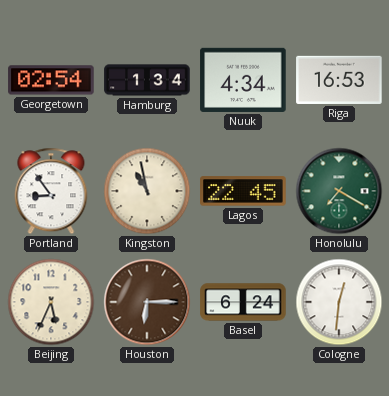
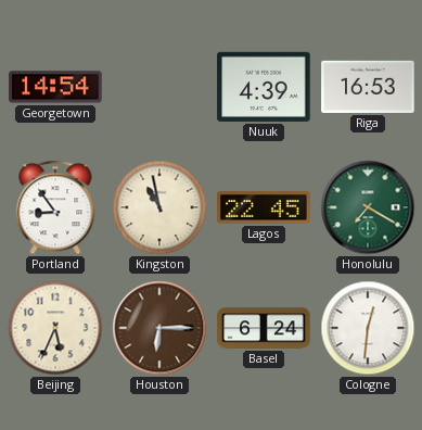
Georgetown: 02:54 -> 14:54 (55, 87)
Hamburg: 1:34 -> none (147, 80)
Nuuk: 4:34 -> 4:39 (264, 87)
